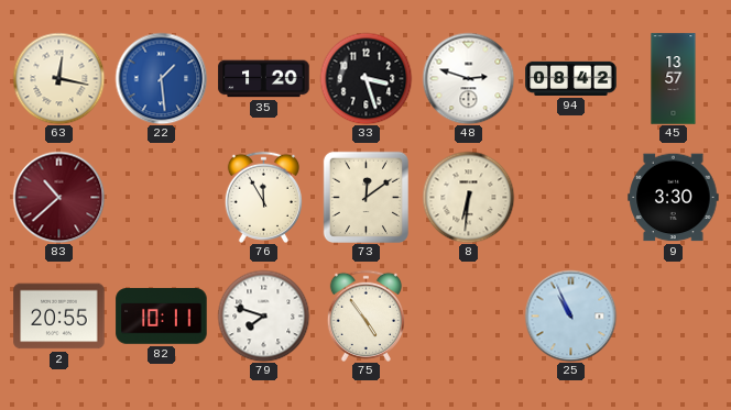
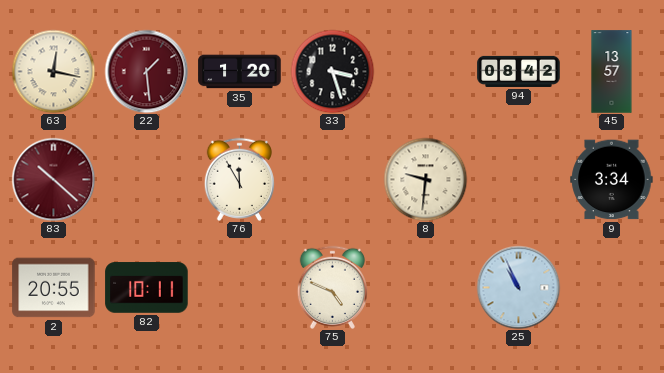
22 dial: blue -> burgundy (146, 71)
48: 2:48 -> none (468, 78)
83: 10:38 -> 10:22 (53, 179)
73: 12:09 -> none (365, 197)
8: 6:31 -> 9:31 (425, 179)
9: 3:30 -> 3:34 (612, 180)
79: 7:48 -> none (263, 315)
75: 4:54 -> 4:49 (332, 287)
